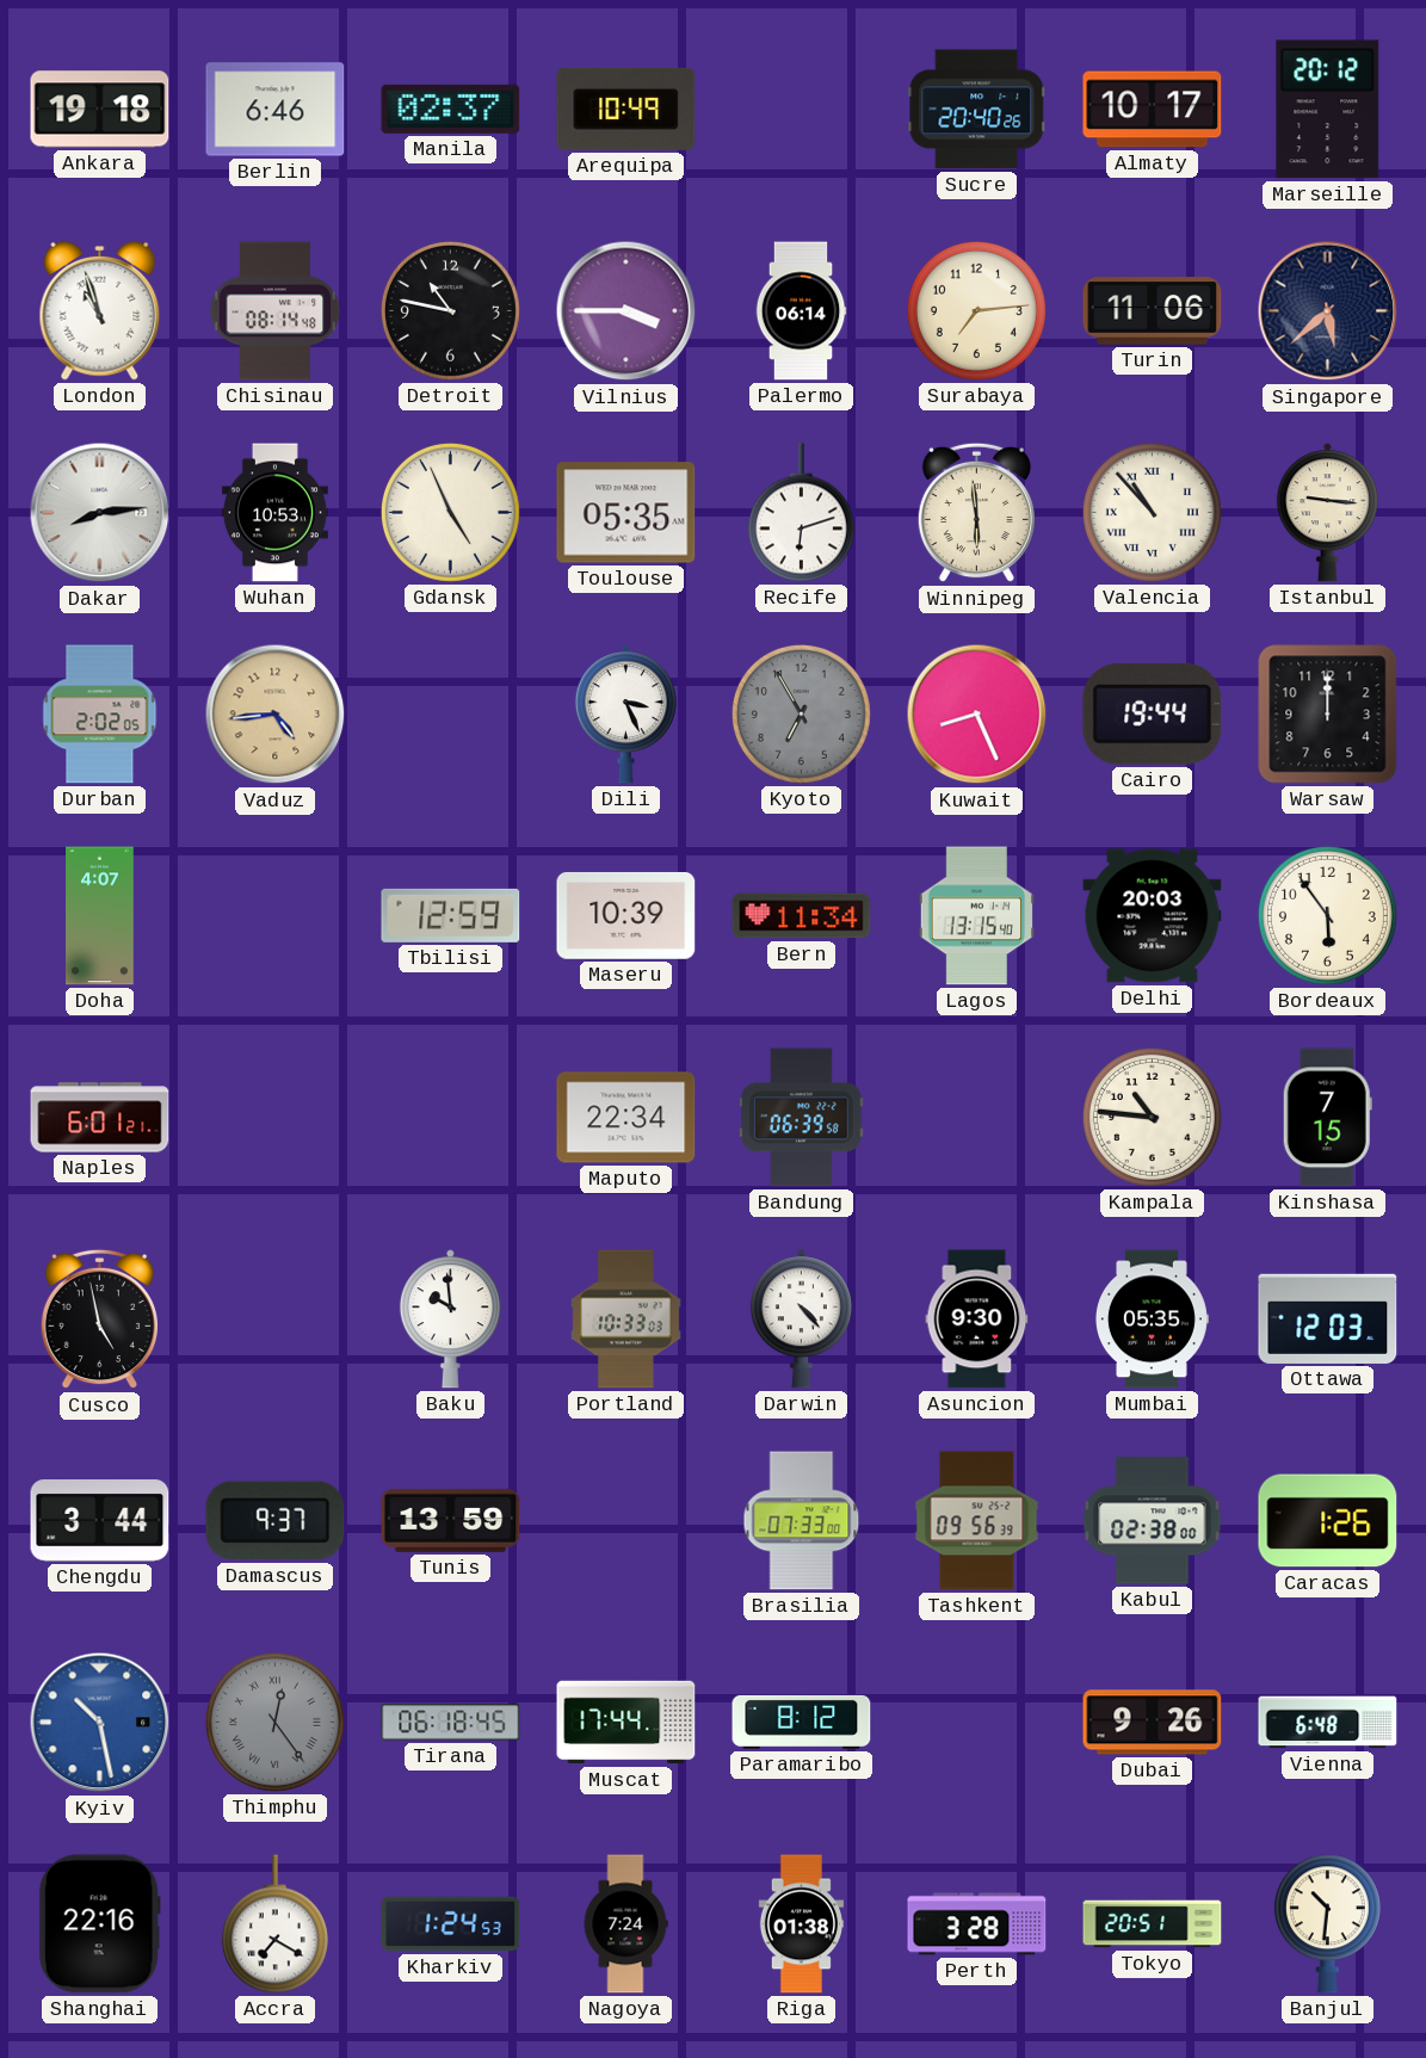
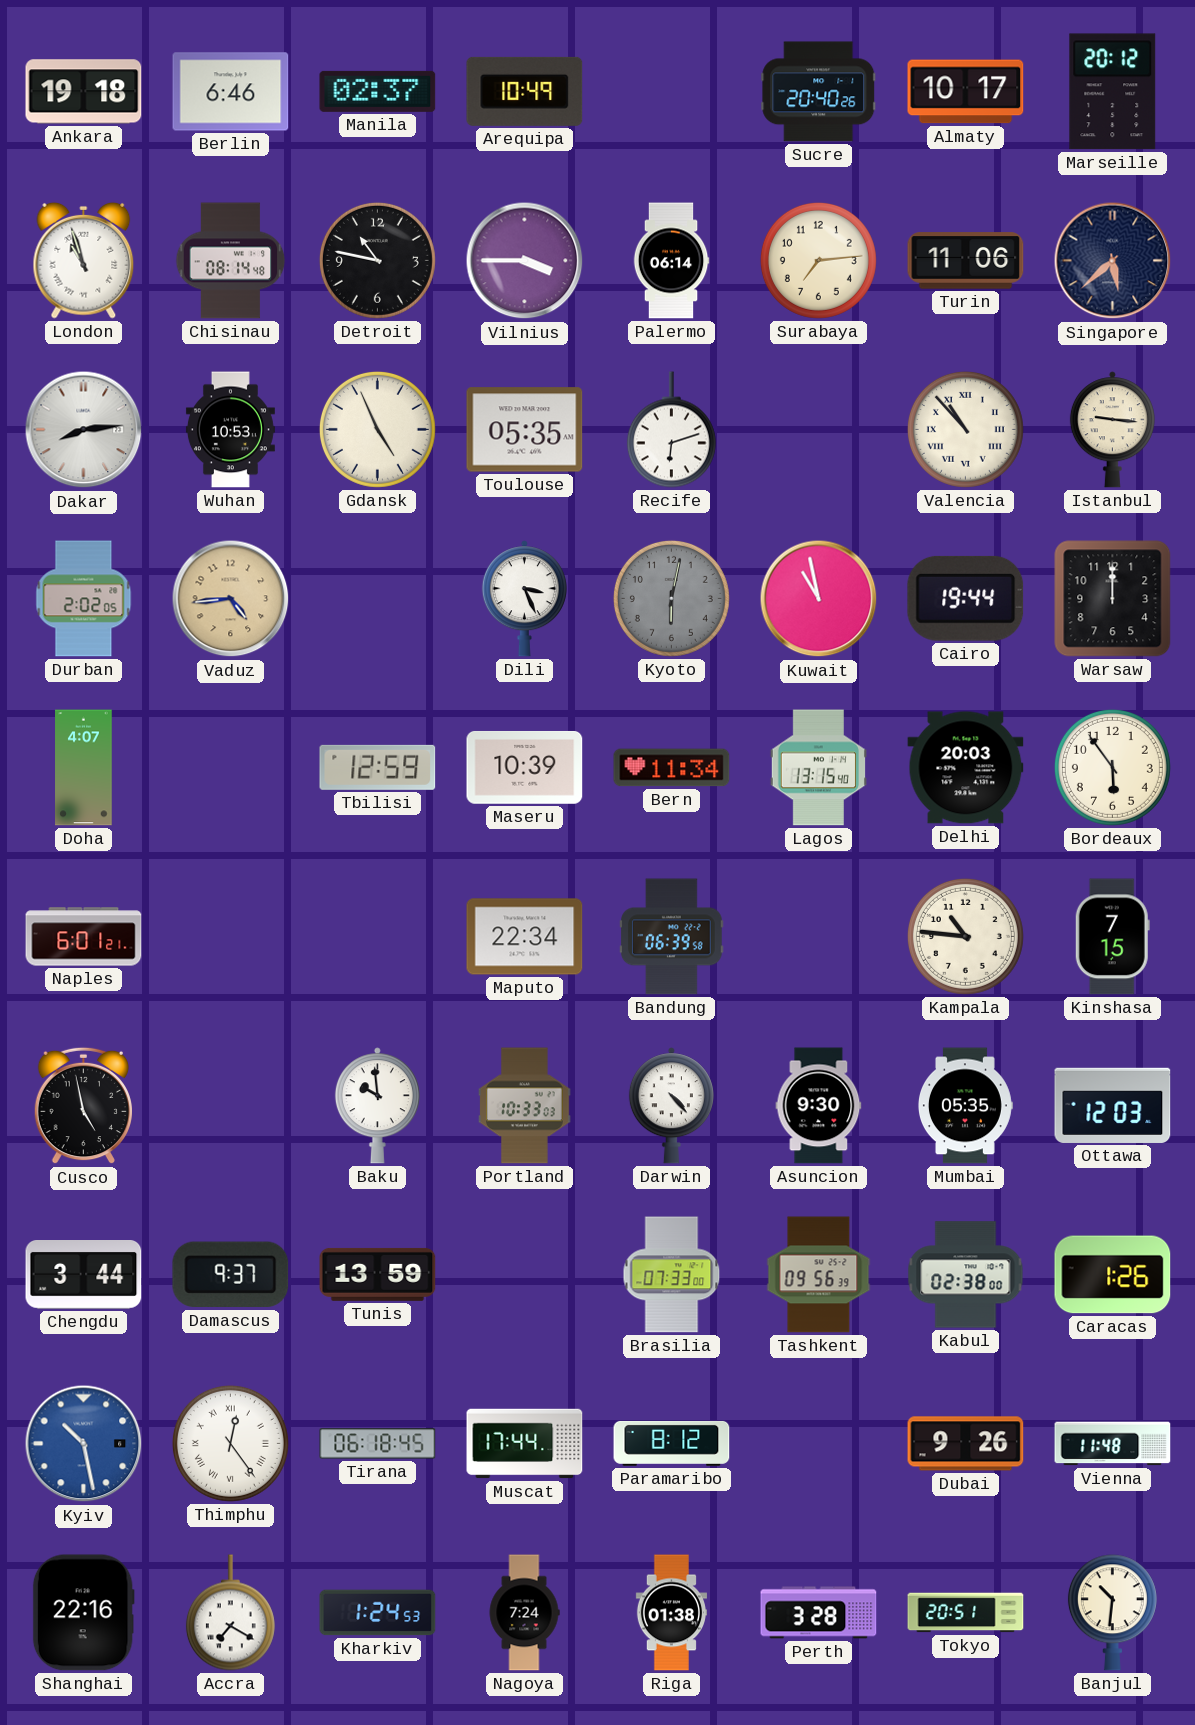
Winnipeg: 5:59 -> none (976, 513)
Kyoto: 6:55 -> 6:02 (671, 598)
Kuwait: 8:26 -> 10:58 (819, 599)
Thimphu dial: grey -> white (230, 1443)
Vienna: 6:48 -> 11:48 (1113, 1444)
